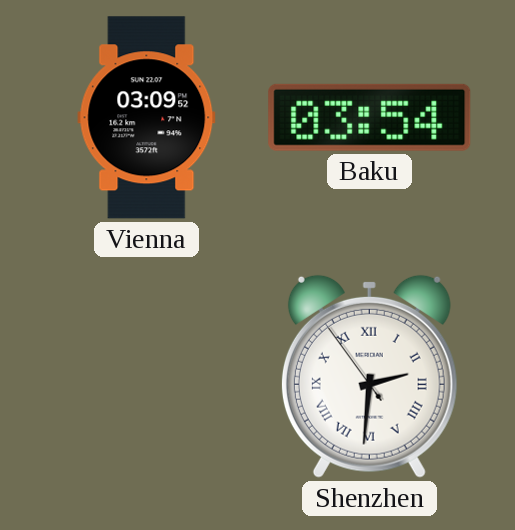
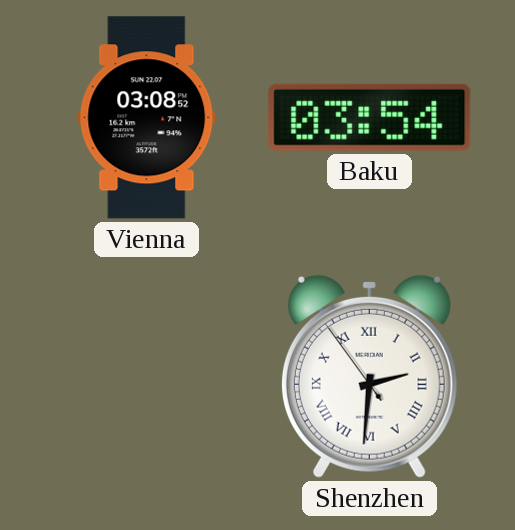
Vienna: 03:09 -> 03:08 (147, 118)
